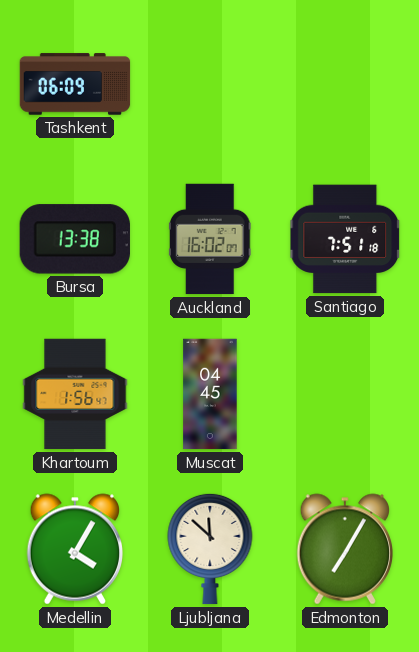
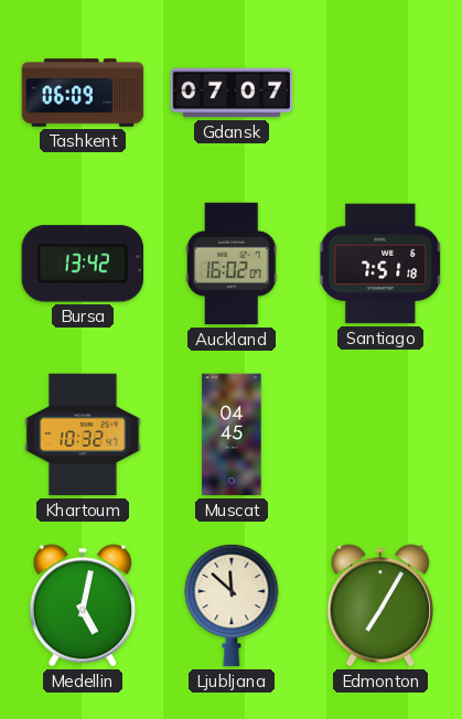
Gdansk: none -> 07:07 (232, 93)
Bursa: 13:38 -> 13:42 (83, 264)
Khartoum: 1:56 -> 10:32 (83, 434)
Medellin: 4:05 -> 5:02 (82, 605)
